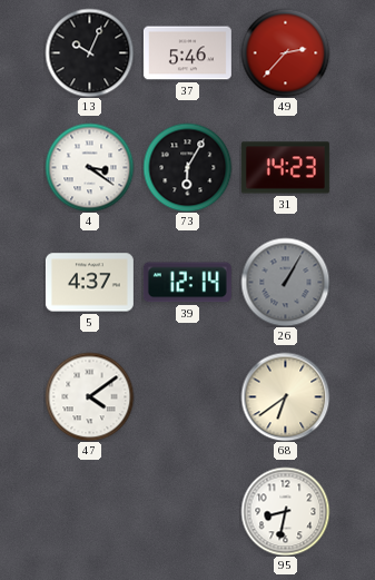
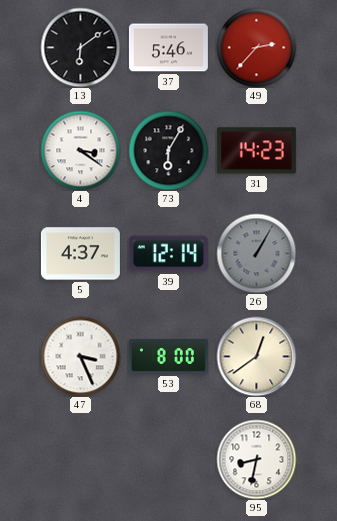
13: 10:04 -> 6:09 (80, 47)
47: 4:09 -> 3:26 (80, 356)
53: none -> 8:00 (168, 356)
68: 6:39 -> 12:39 (256, 356)
